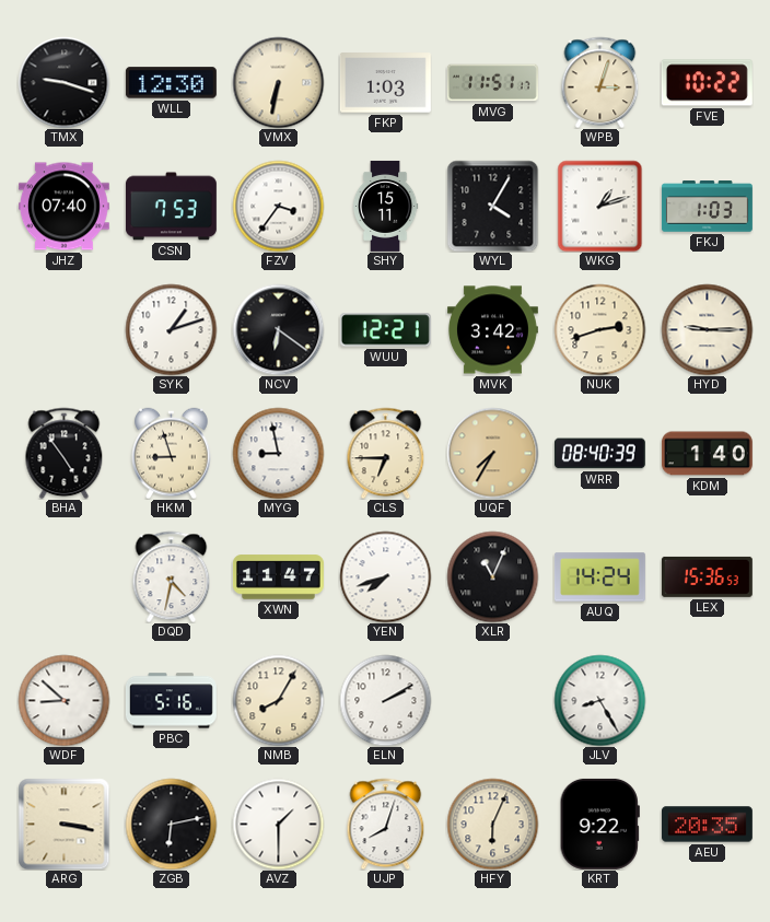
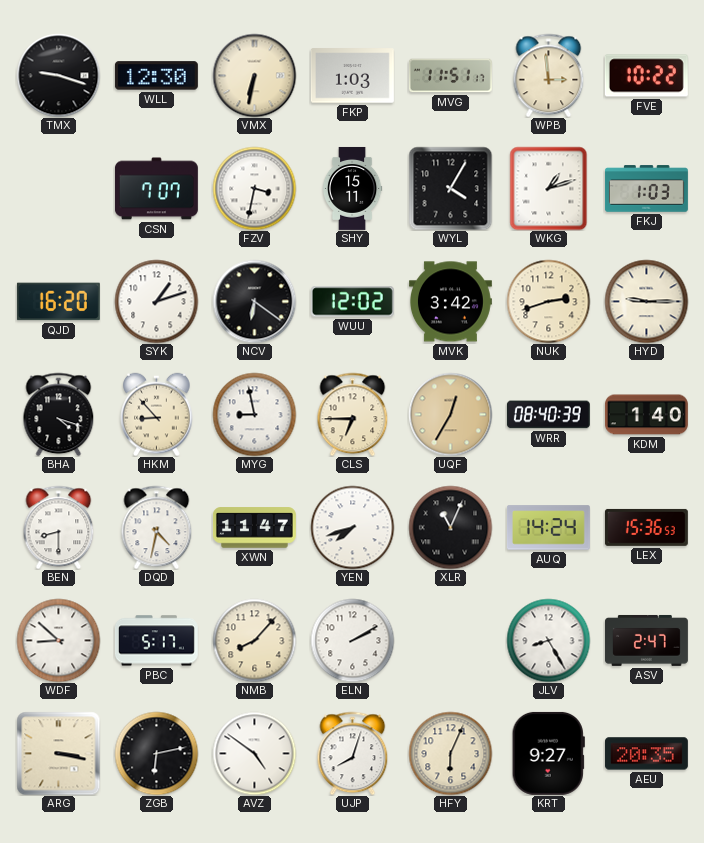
WPB: 3:03 -> 2:59 (549, 75)
JHZ: 07:40 -> none (63, 207)
CSN: 7:53 -> 7:07 (156, 189)
FZV: 3:36 -> 3:32 (254, 188)
QJD: none -> 16:20 (58, 302)
WUU: 12:21 -> 12:02 (352, 302)
BHA: 4:54 -> 4:18 (59, 414)
HKM: 8:57 -> 8:53 (157, 414)
UQF: 7:35 -> 12:35 (450, 414)
BEN: none -> 8:30 (59, 527)
PBC: 5:16 -> 5:17 (156, 641)
NMB: 8:05 -> 8:07 (254, 640)
ASV: none -> 2:47 (646, 641)
AVZ: 1:30 -> 4:51 (254, 753)
KRT: 9:22 -> 9:27 (548, 753)
